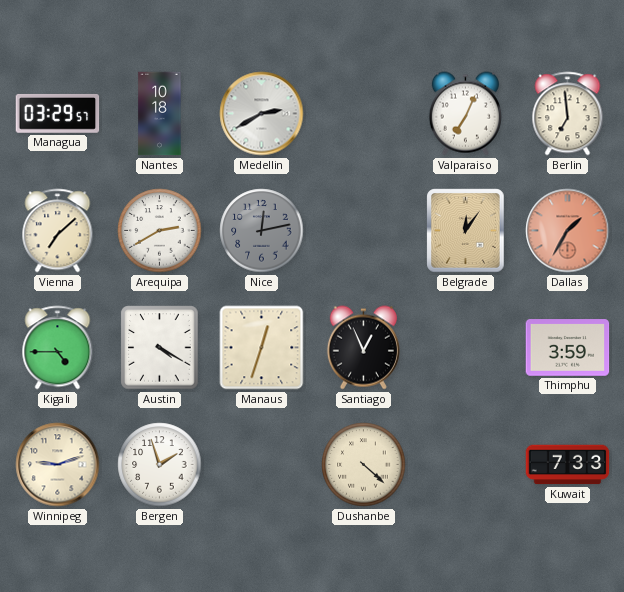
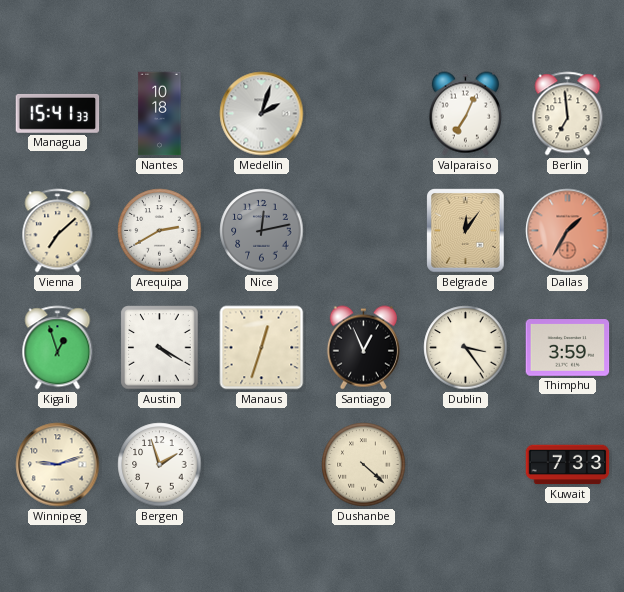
Managua: 03:29 -> 15:41 (58, 113)
Medellin: 2:40 -> 2:03 (262, 114)
Kigali: 4:45 -> 12:57 (58, 348)
Dublin: none -> 3:24 (466, 348)
